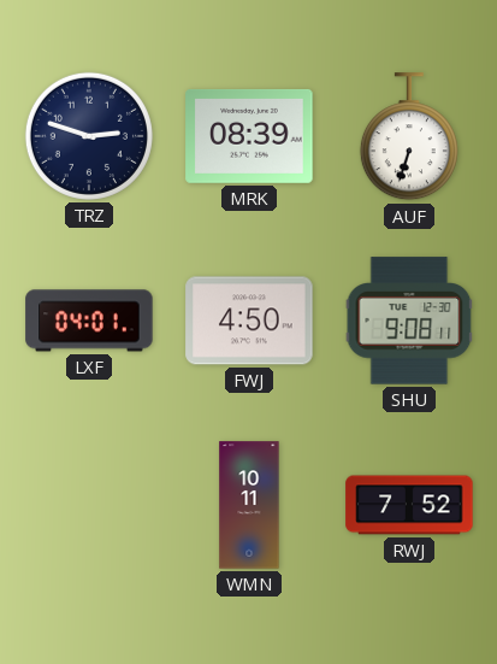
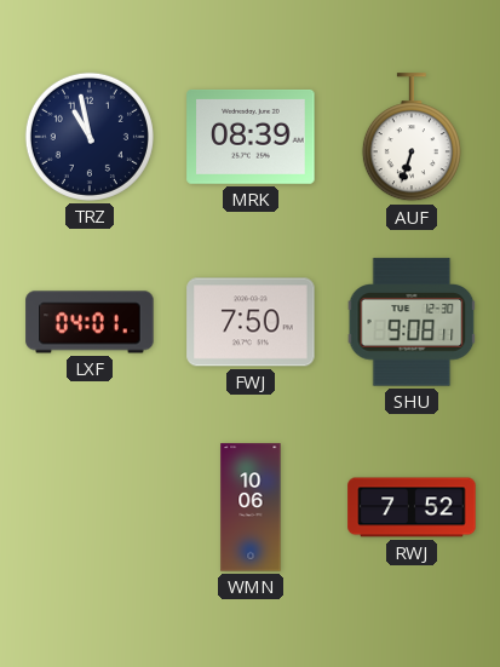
TRZ: 2:48 -> 10:58 (90, 137)
FWJ: 4:50 -> 7:50 (251, 322)
WMN: 10:11 -> 10:06 (251, 507)
